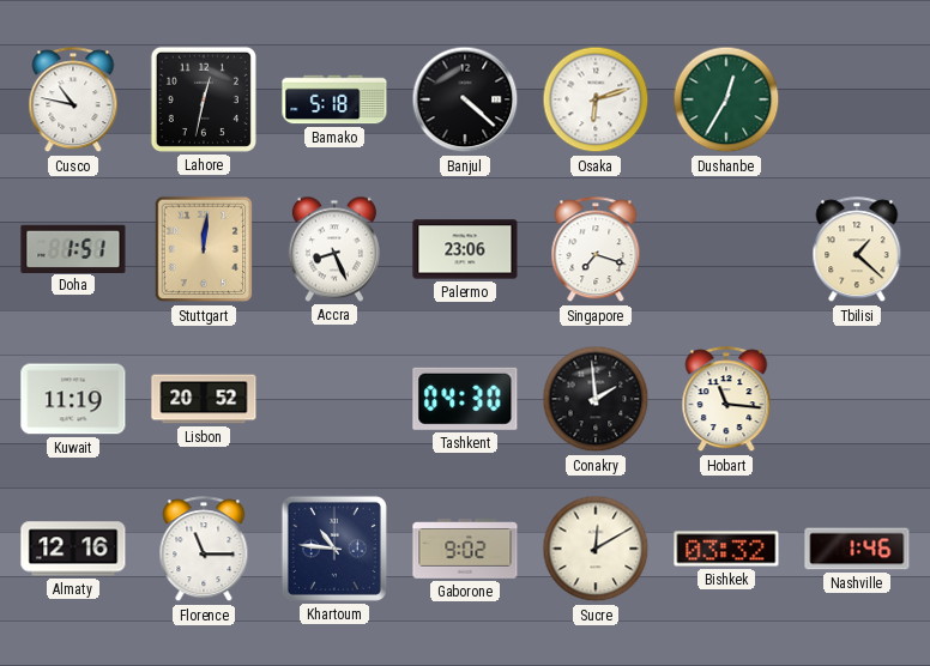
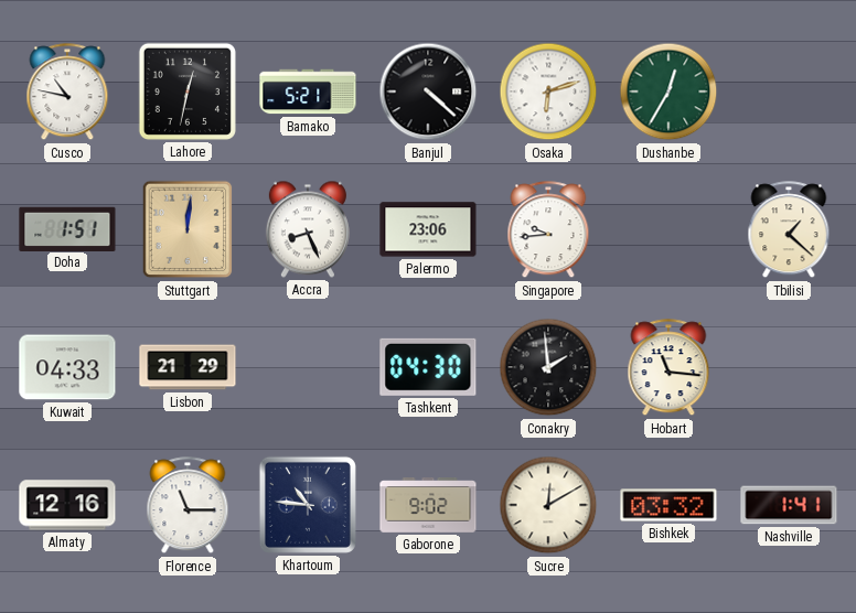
Bamako: 5:18 -> 5:21 (308, 92)
Singapore: 7:18 -> 9:44 (548, 230)
Kuwait: 11:19 -> 04:33 (67, 367)
Lisbon: 20:52 -> 21:29 (188, 367)
Nashville: 1:46 -> 1:41 (789, 505)
